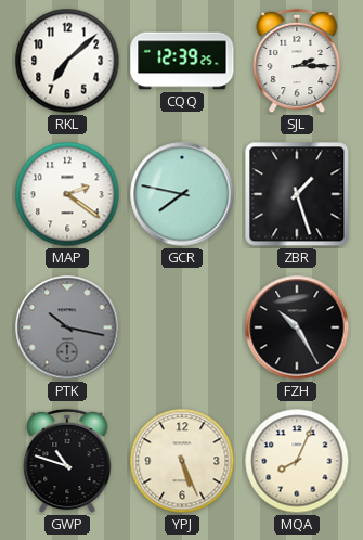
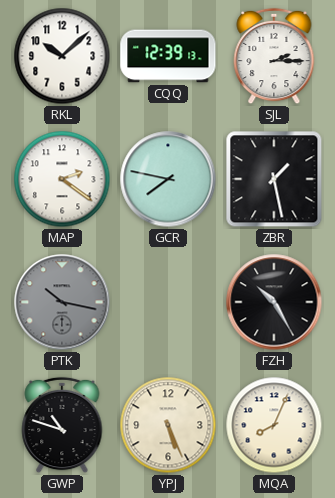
RKL: 7:08 -> 10:08 (62, 56)
CQQ: 12:39:25 -> 12:39:13 (168, 56)
ZBR: 1:27 -> 1:28 (274, 179)
